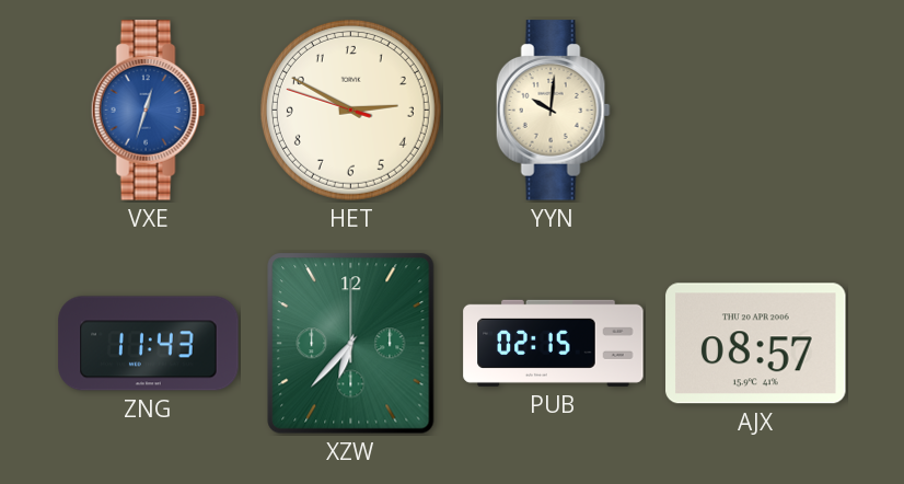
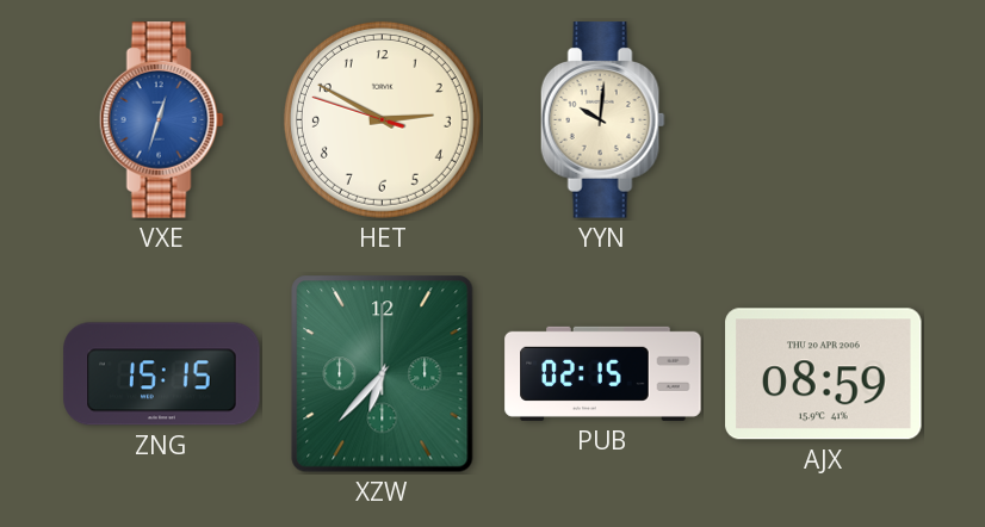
ZNG: 11:43 -> 15:15 (162, 374)
AJX: 08:57 -> 08:59 (824, 374)
